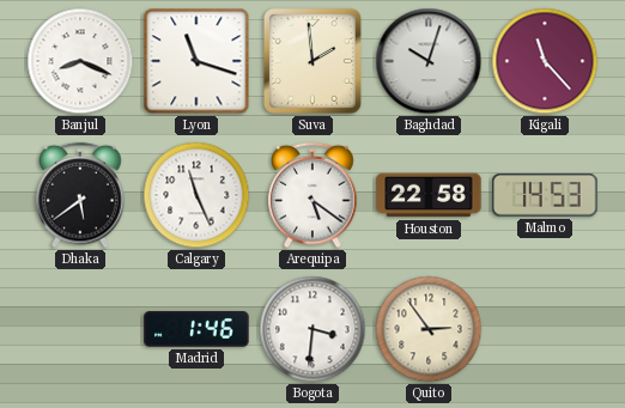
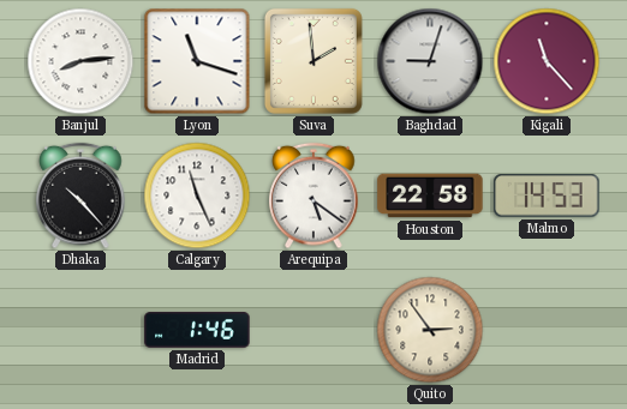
Banjul: 8:19 -> 8:14 (80, 61)
Baghdad: 10:03 -> 9:03 (430, 61)
Dhaka: 5:39 -> 10:23 (80, 196)
Bogota: 3:31 -> none (313, 329)
